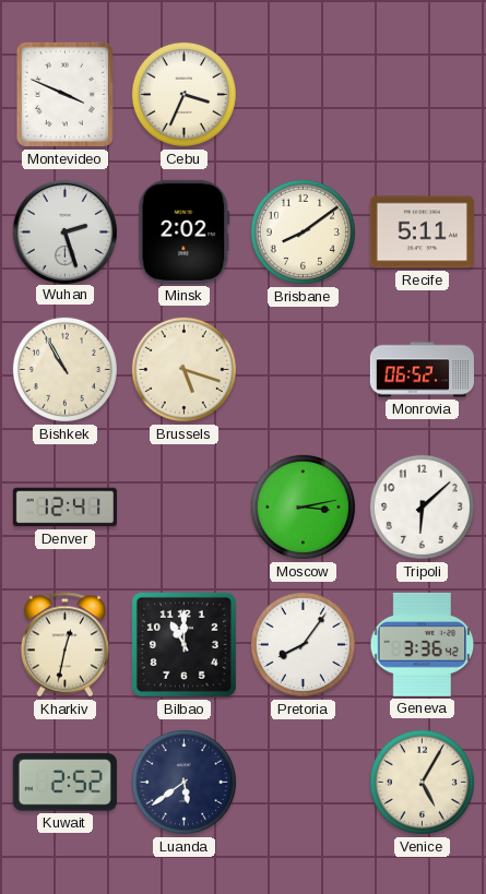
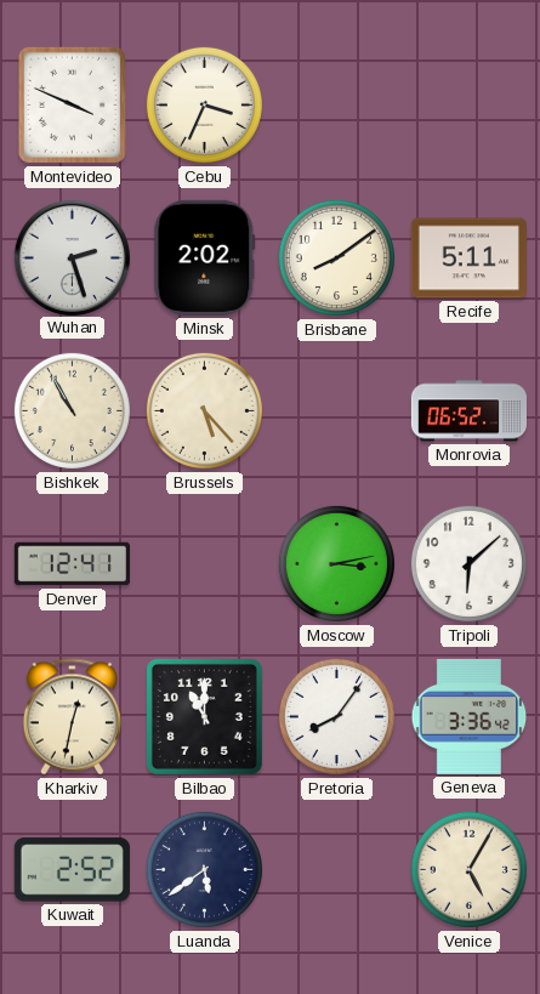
Brussels: 5:18 -> 5:23 (204, 410)
